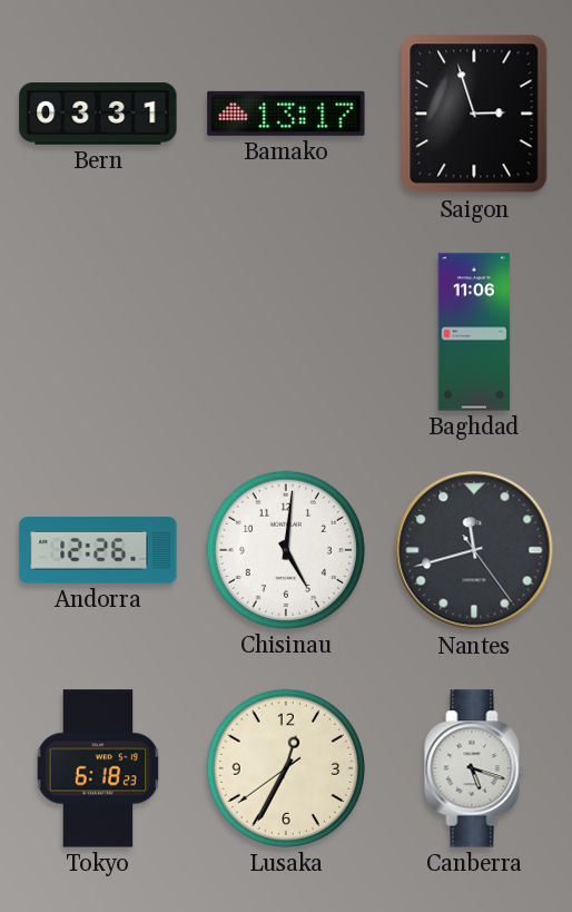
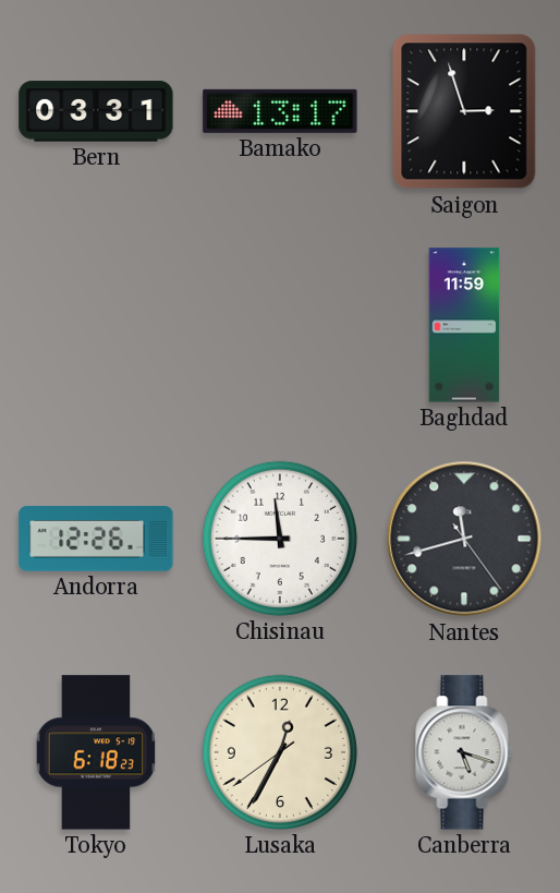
Baghdad: 11:06 -> 11:59 (464, 325)
Chisinau: 5:01 -> 11:45 (280, 539)
